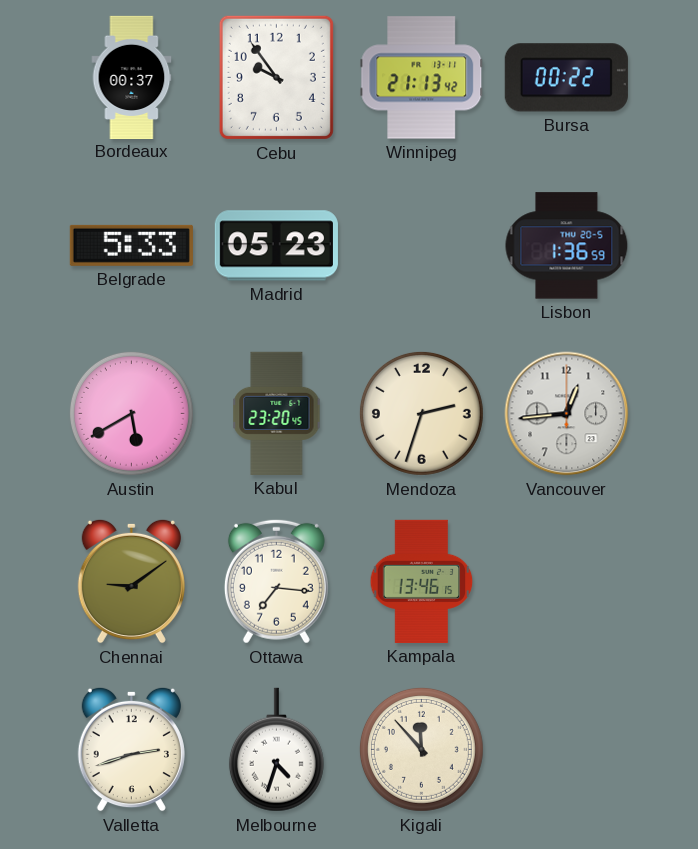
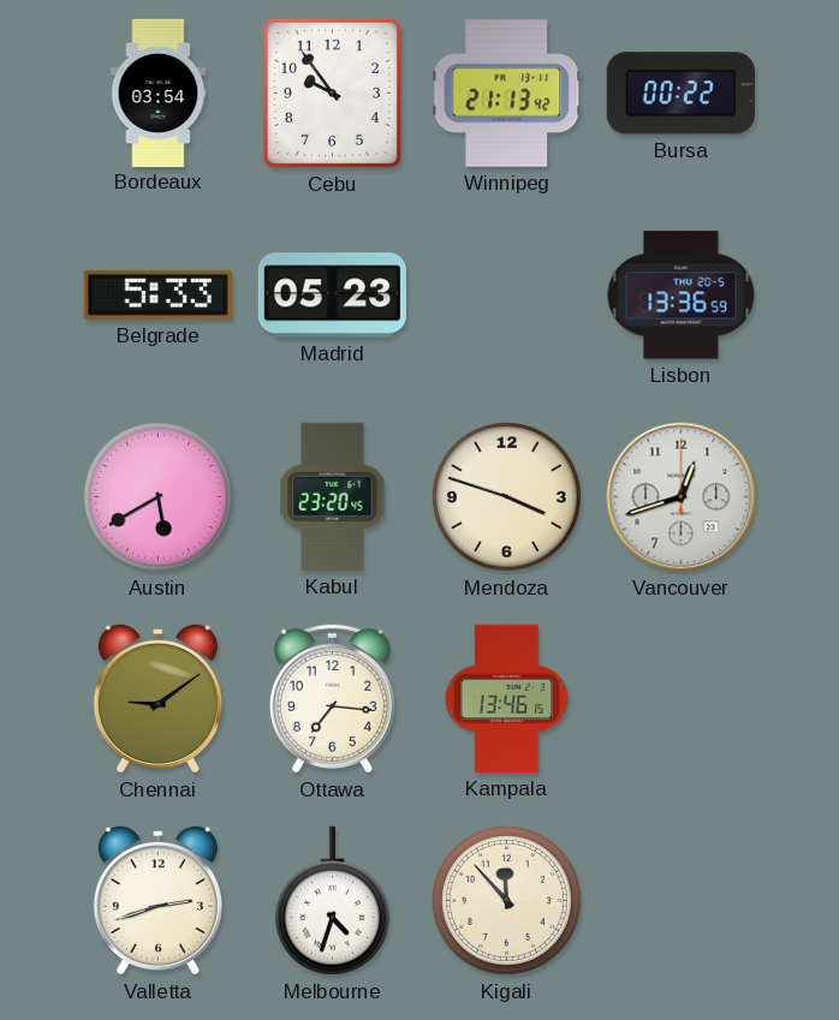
Bordeaux: 00:37 -> 03:54 (159, 93)
Lisbon: 1:36 -> 13:36 (682, 296)
Mendoza: 2:33 -> 3:48 (506, 496)
Vancouver: 12:44 -> 12:42 (682, 497)
